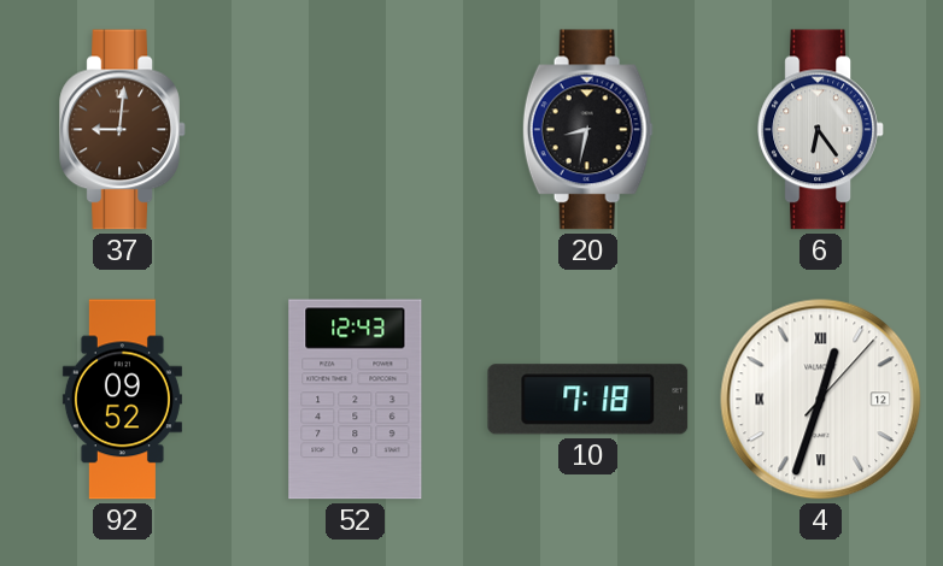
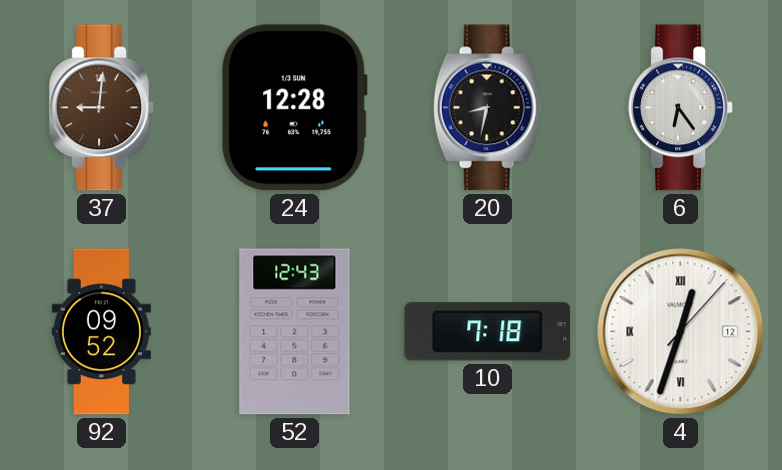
24: none -> 12:28 (295, 108)
